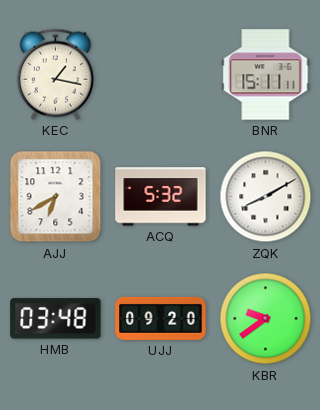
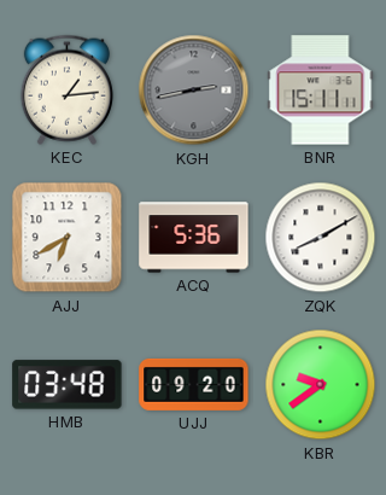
KEC: 1:17 -> 1:14 (66, 89)
KGH: none -> 2:43 (194, 91)
ACQ: 5:32 -> 5:36 (194, 238)
